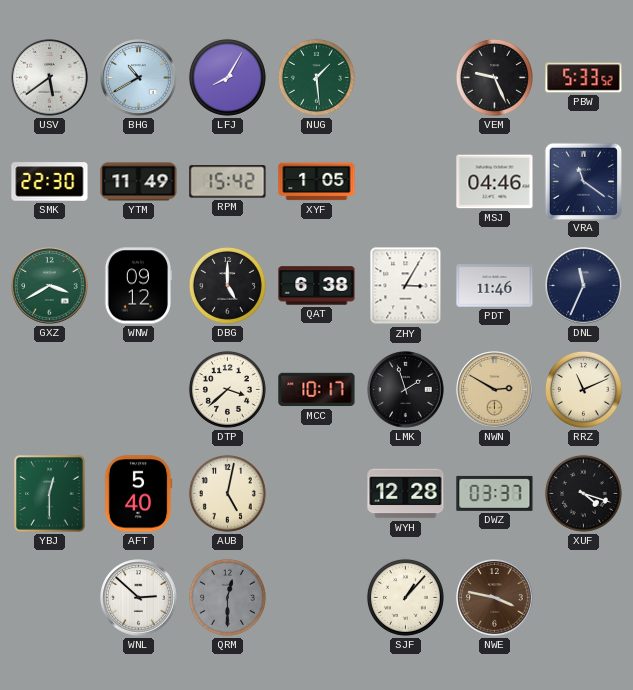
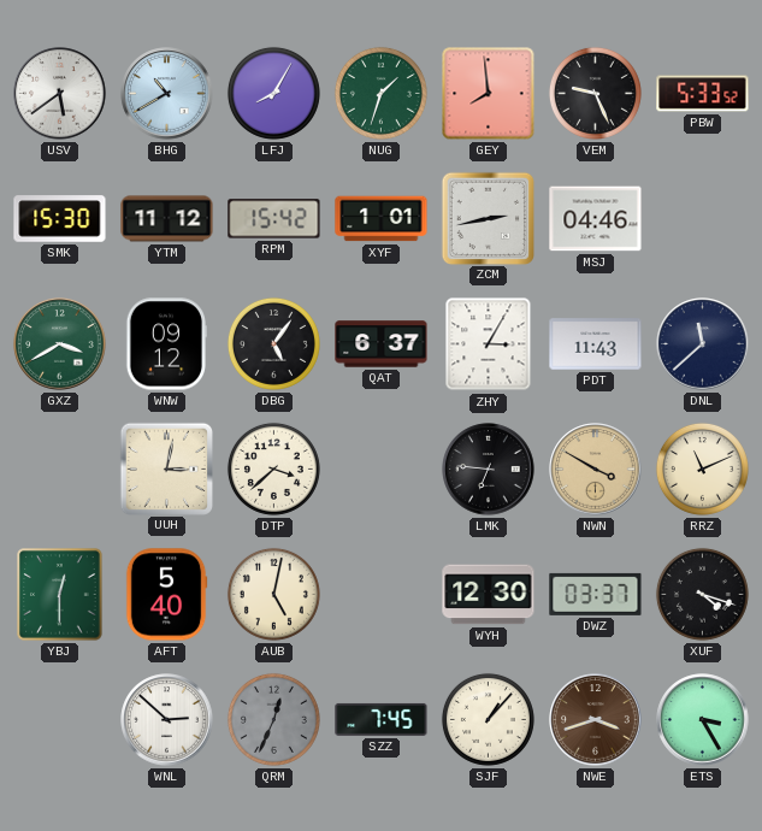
NUG: 1:29 -> 1:33 (380, 93)
GEY: none -> 7:59 (489, 94)
SMK: 22:30 -> 15:30 (60, 219)
YTM: 11:49 -> 11:12 (167, 219)
XYF: 1:05 -> 1:01 (382, 219)
ZCM: none -> 2:43 (488, 218)
VRA: 11:21 -> none (583, 181)
DBG: 5:00 -> 5:06 (273, 343)
QAT: 6:38 -> 6:37 (382, 344)
PDT: 11:46 -> 11:43 (596, 344)
DNL: 11:34 -> 11:38 (703, 344)
UUH: none -> 3:02 (166, 468)
MCC: 10:17 -> none (317, 390)
LMK: 1:57 -> 6:46 (489, 470)
NWN: 2:50 -> 3:50 (596, 470)
WYH: 12:28 -> 12:30 (489, 595)
QRM: 12:30 -> 12:34 (273, 719)
SZZ: none -> 7:45 (382, 719)
NWE: 3:47 -> 3:42 (596, 720)
ETS: none -> 3:25 (703, 720)
